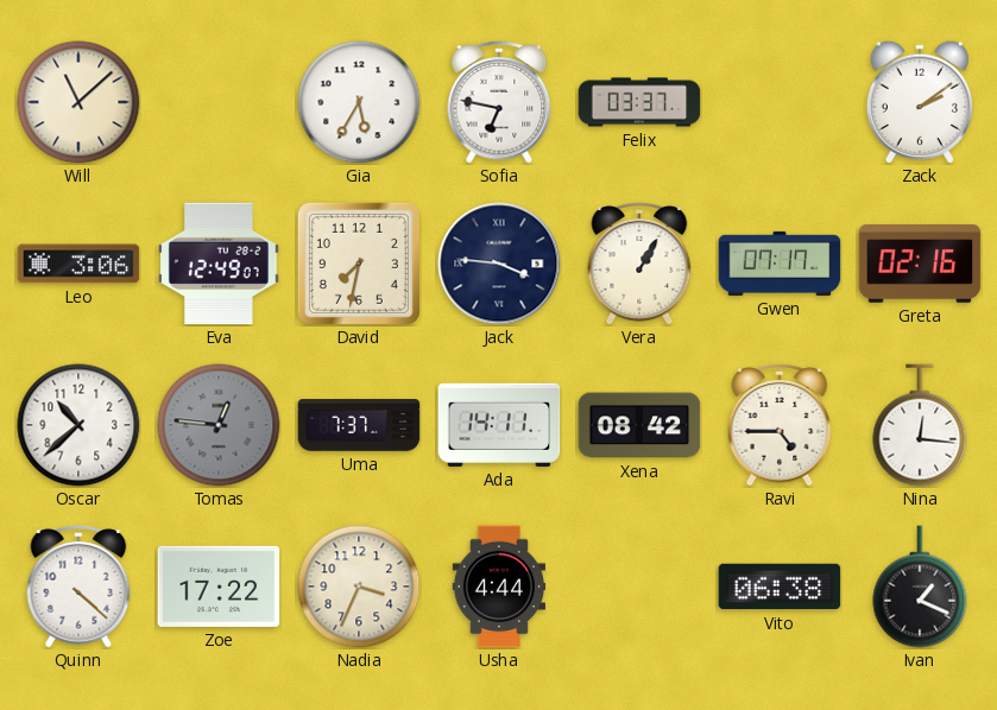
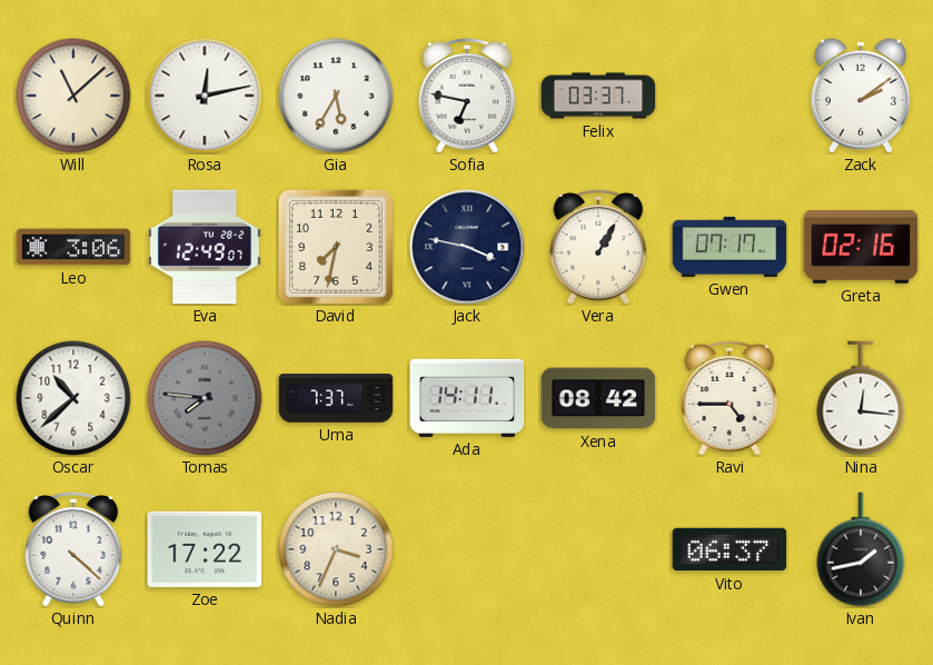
Rosa: none -> 12:13 (205, 96)
Jack: 3:46 -> 3:47 (467, 247)
Tomas: 12:46 -> 7:46 (205, 398)
Usha: 4:44 -> none (498, 587)
Vito: 06:38 -> 06:37 (729, 549)
Ivan: 1:19 -> 1:43 (861, 549)
